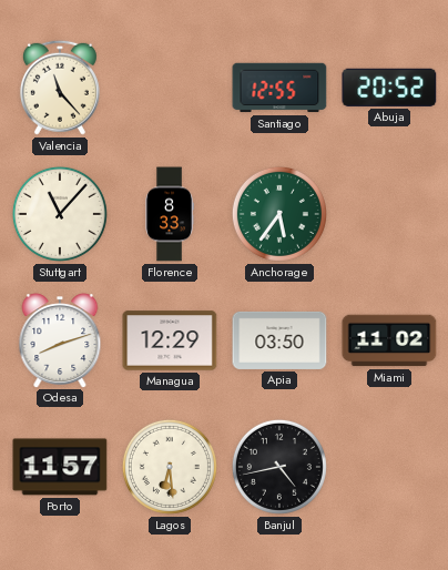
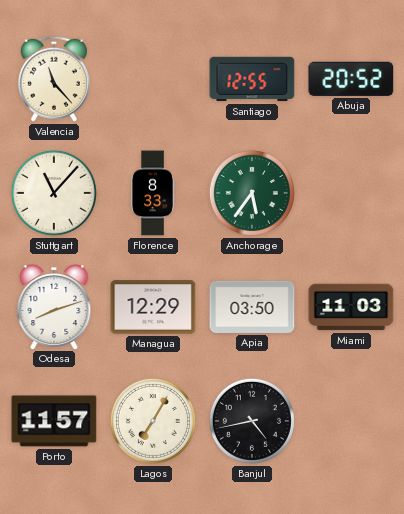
Miami: 11:02 -> 11:03 (351, 307)
Lagos: 6:29 -> 7:05 (153, 421)
